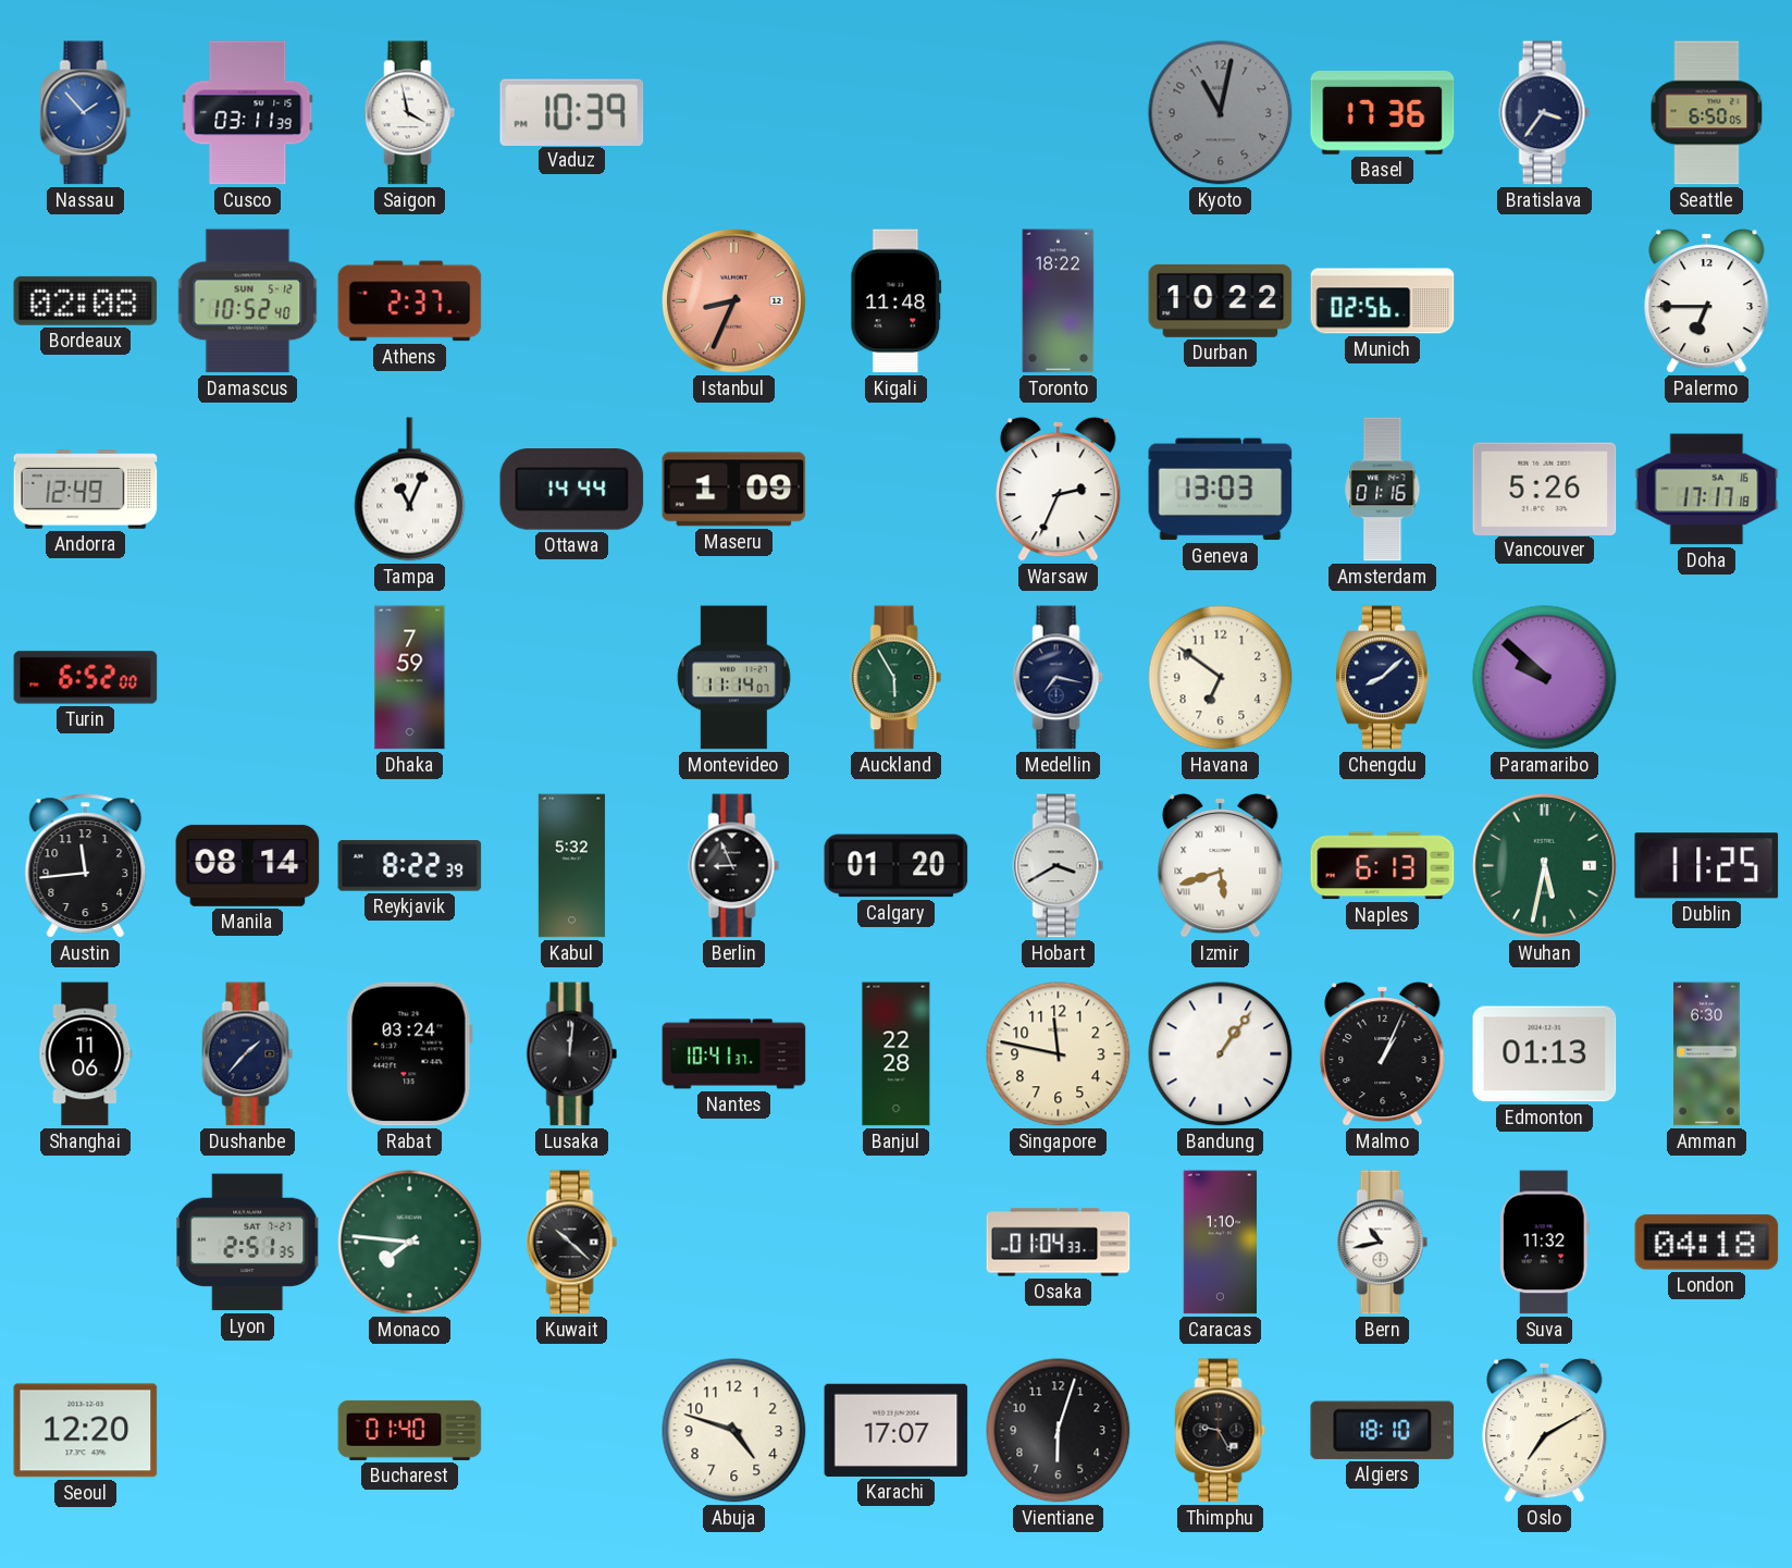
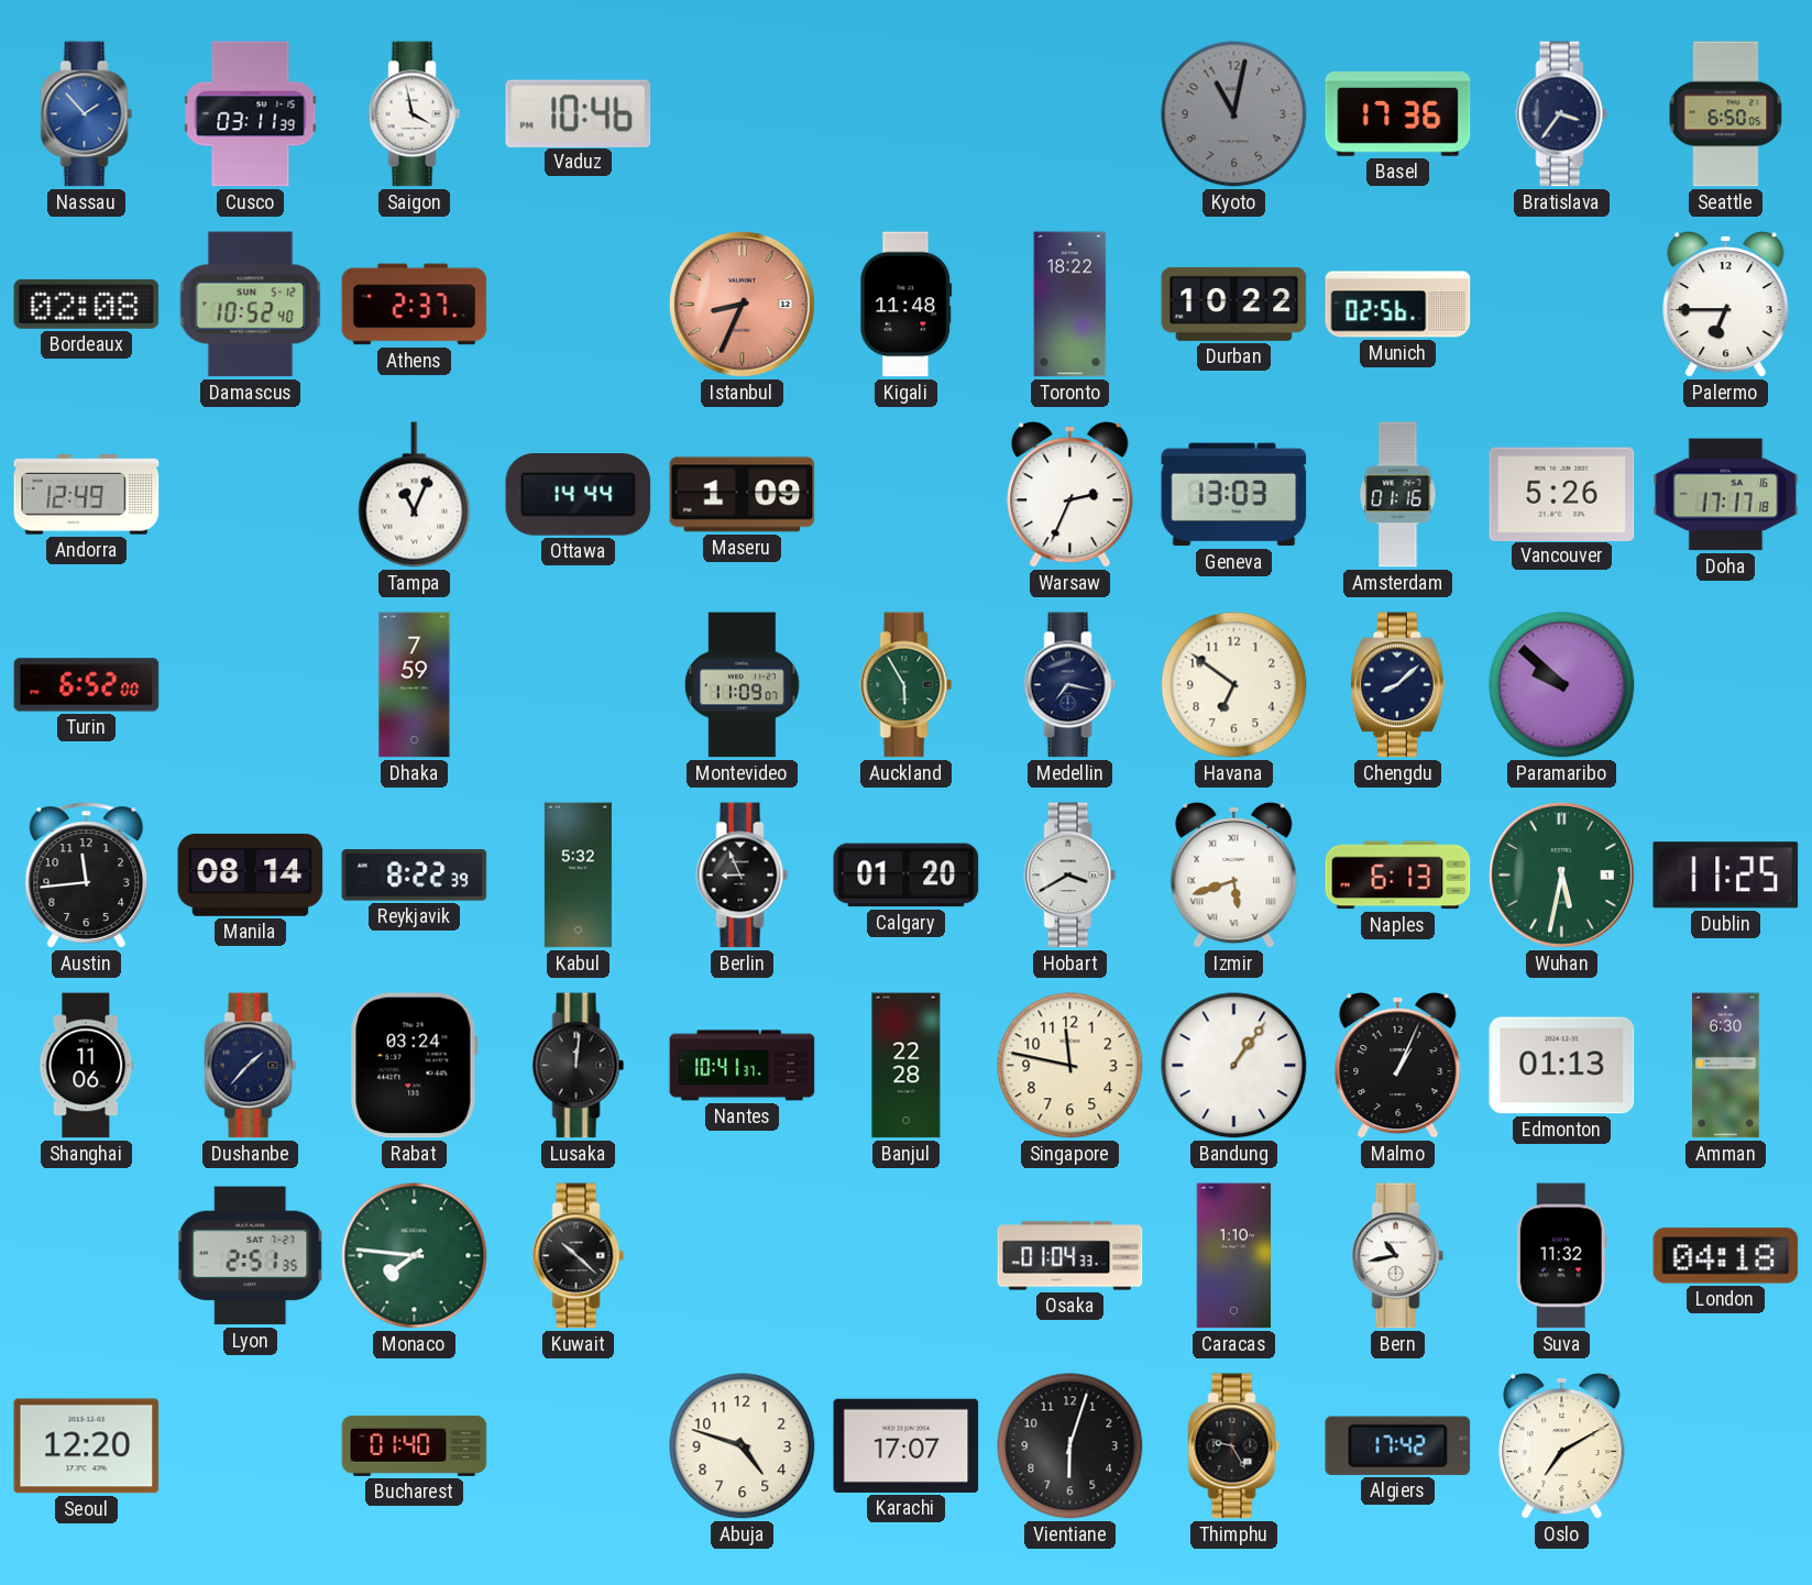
Vaduz: 10:39 -> 10:46 (579, 113)
Montevideo: 11:14 -> 11:09 (743, 685)
Algiers: 18:10 -> 17:42 (1398, 1445)
